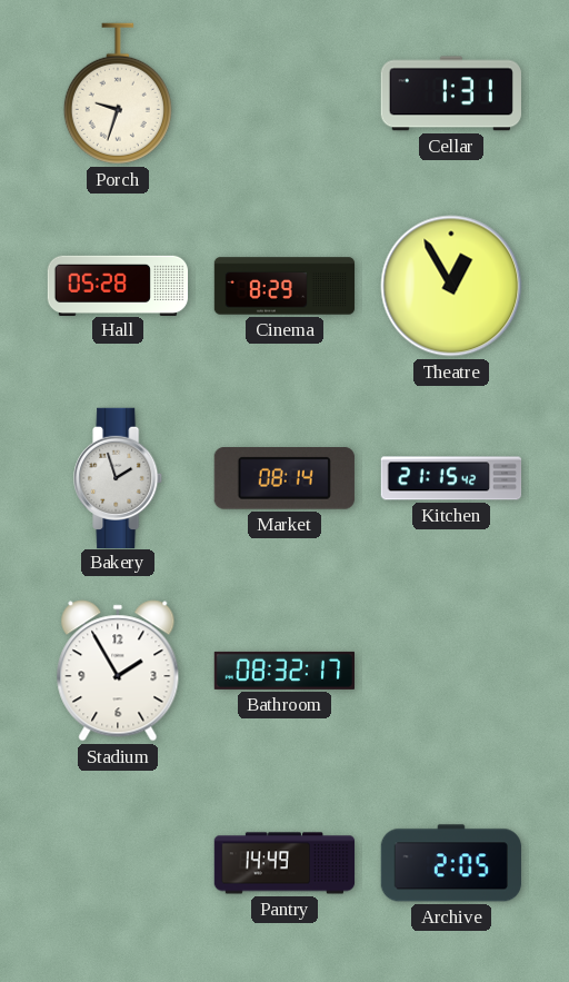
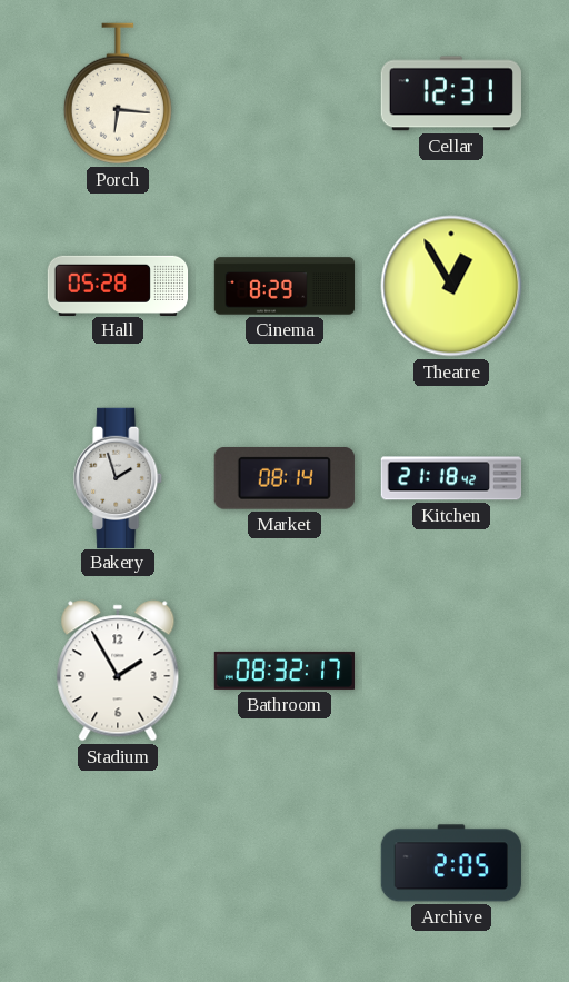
Porch: 9:33 -> 6:16 (118, 93)
Cellar: 1:31 -> 12:31 (451, 93)
Kitchen: 21:15 -> 21:18 (451, 478)
Pantry: 14:49 -> none (284, 863)
